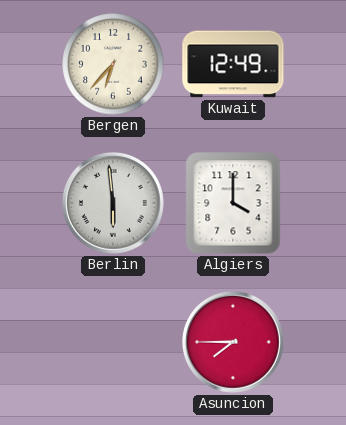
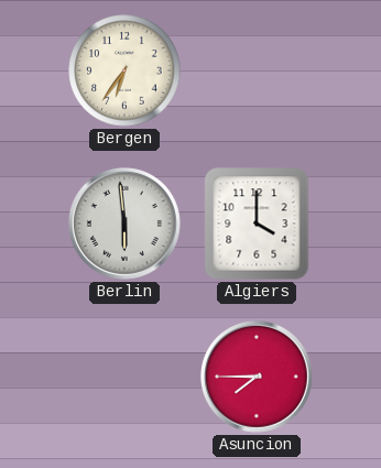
Bergen: 6:37 -> 6:36 (124, 70)
Kuwait: 12:49 -> none (233, 64)
